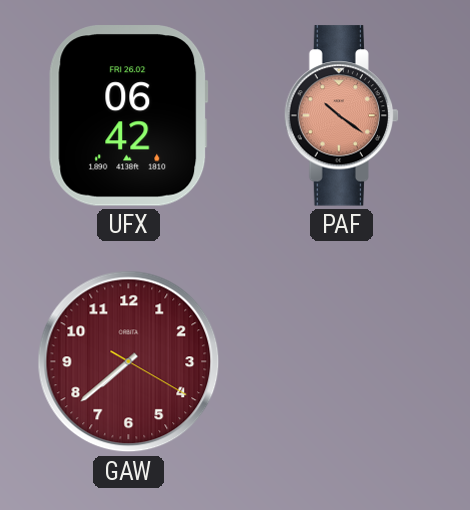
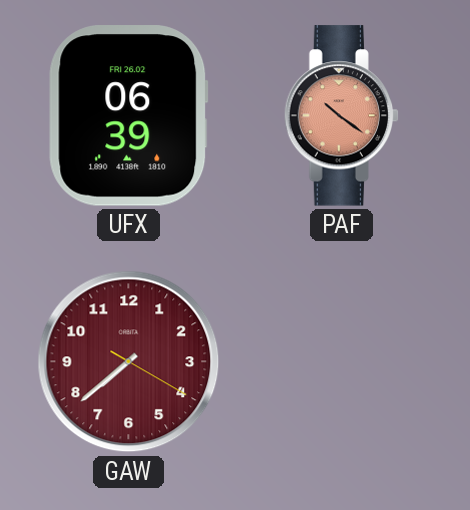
UFX: 06:42 -> 06:39 (129, 116)
